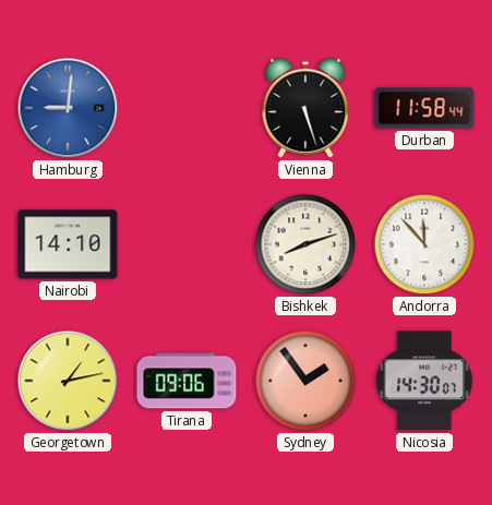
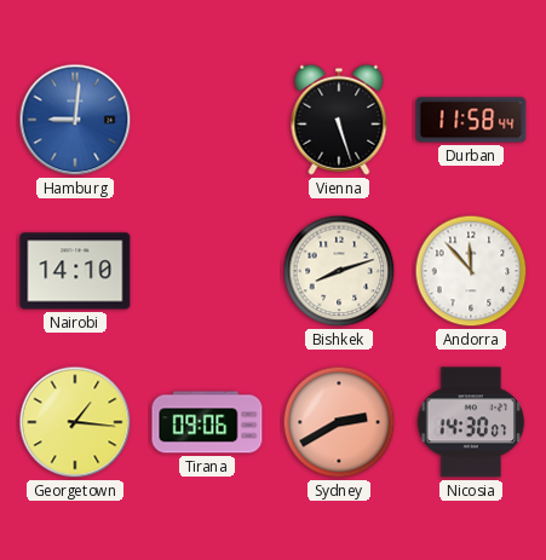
Georgetown: 1:13 -> 1:16 (75, 422)
Sydney: 1:54 -> 2:40 (339, 422)
